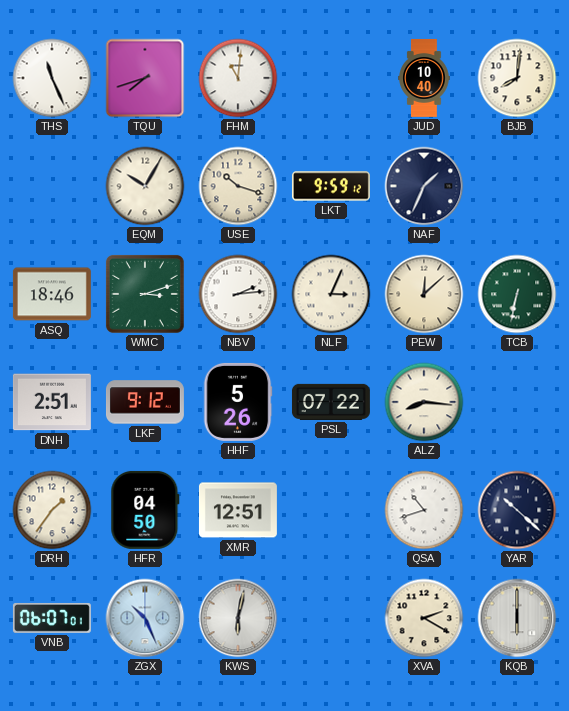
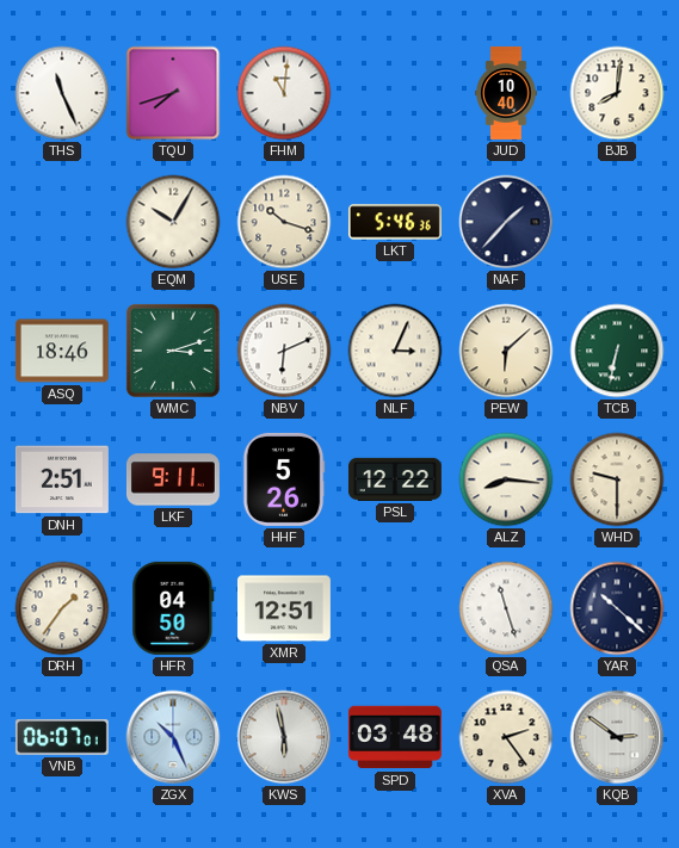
LKT: 9:59 -> 5:46 (395, 222)
NAF: 1:34 -> 1:37 (506, 222)
NBV: 2:14 -> 6:11 (284, 351)
PEW: 12:08 -> 6:08 (506, 351)
LKF: 9:12 -> 9:11 (173, 479)
PSL: 07:22 -> 12:22 (395, 479)
WHD: none -> 9:30 (617, 479)
QSA: 10:42 -> 11:27 (506, 608)
KWS: 6:02 -> 5:58 (284, 737)
SPD: none -> 03:48 (395, 737)
XVA: 2:20 -> 2:24 (506, 737)
KQB: 6:00 -> 2:51 (617, 737)
